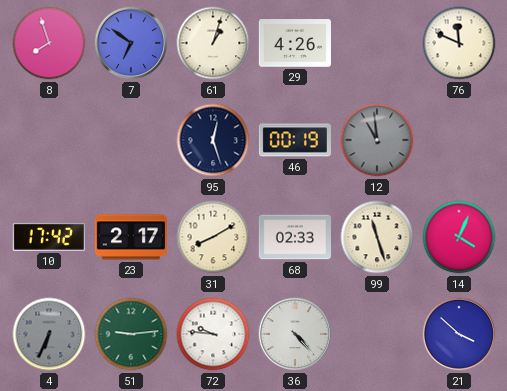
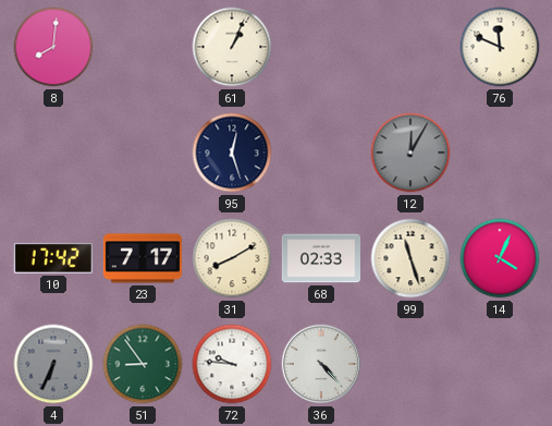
8: 7:57 -> 8:01 (53, 47)
7: 6:51 -> none (131, 43)
61: 1:03 -> 1:04 (232, 47)
29: 4:26 -> none (295, 43)
46: 00:19 -> none (295, 140)
12: 10:59 -> 12:05 (410, 153)
23: 2:17 -> 7:17 (142, 258)
51: 9:14 -> 8:54 (143, 364)
21: 3:52 -> none (459, 334)
